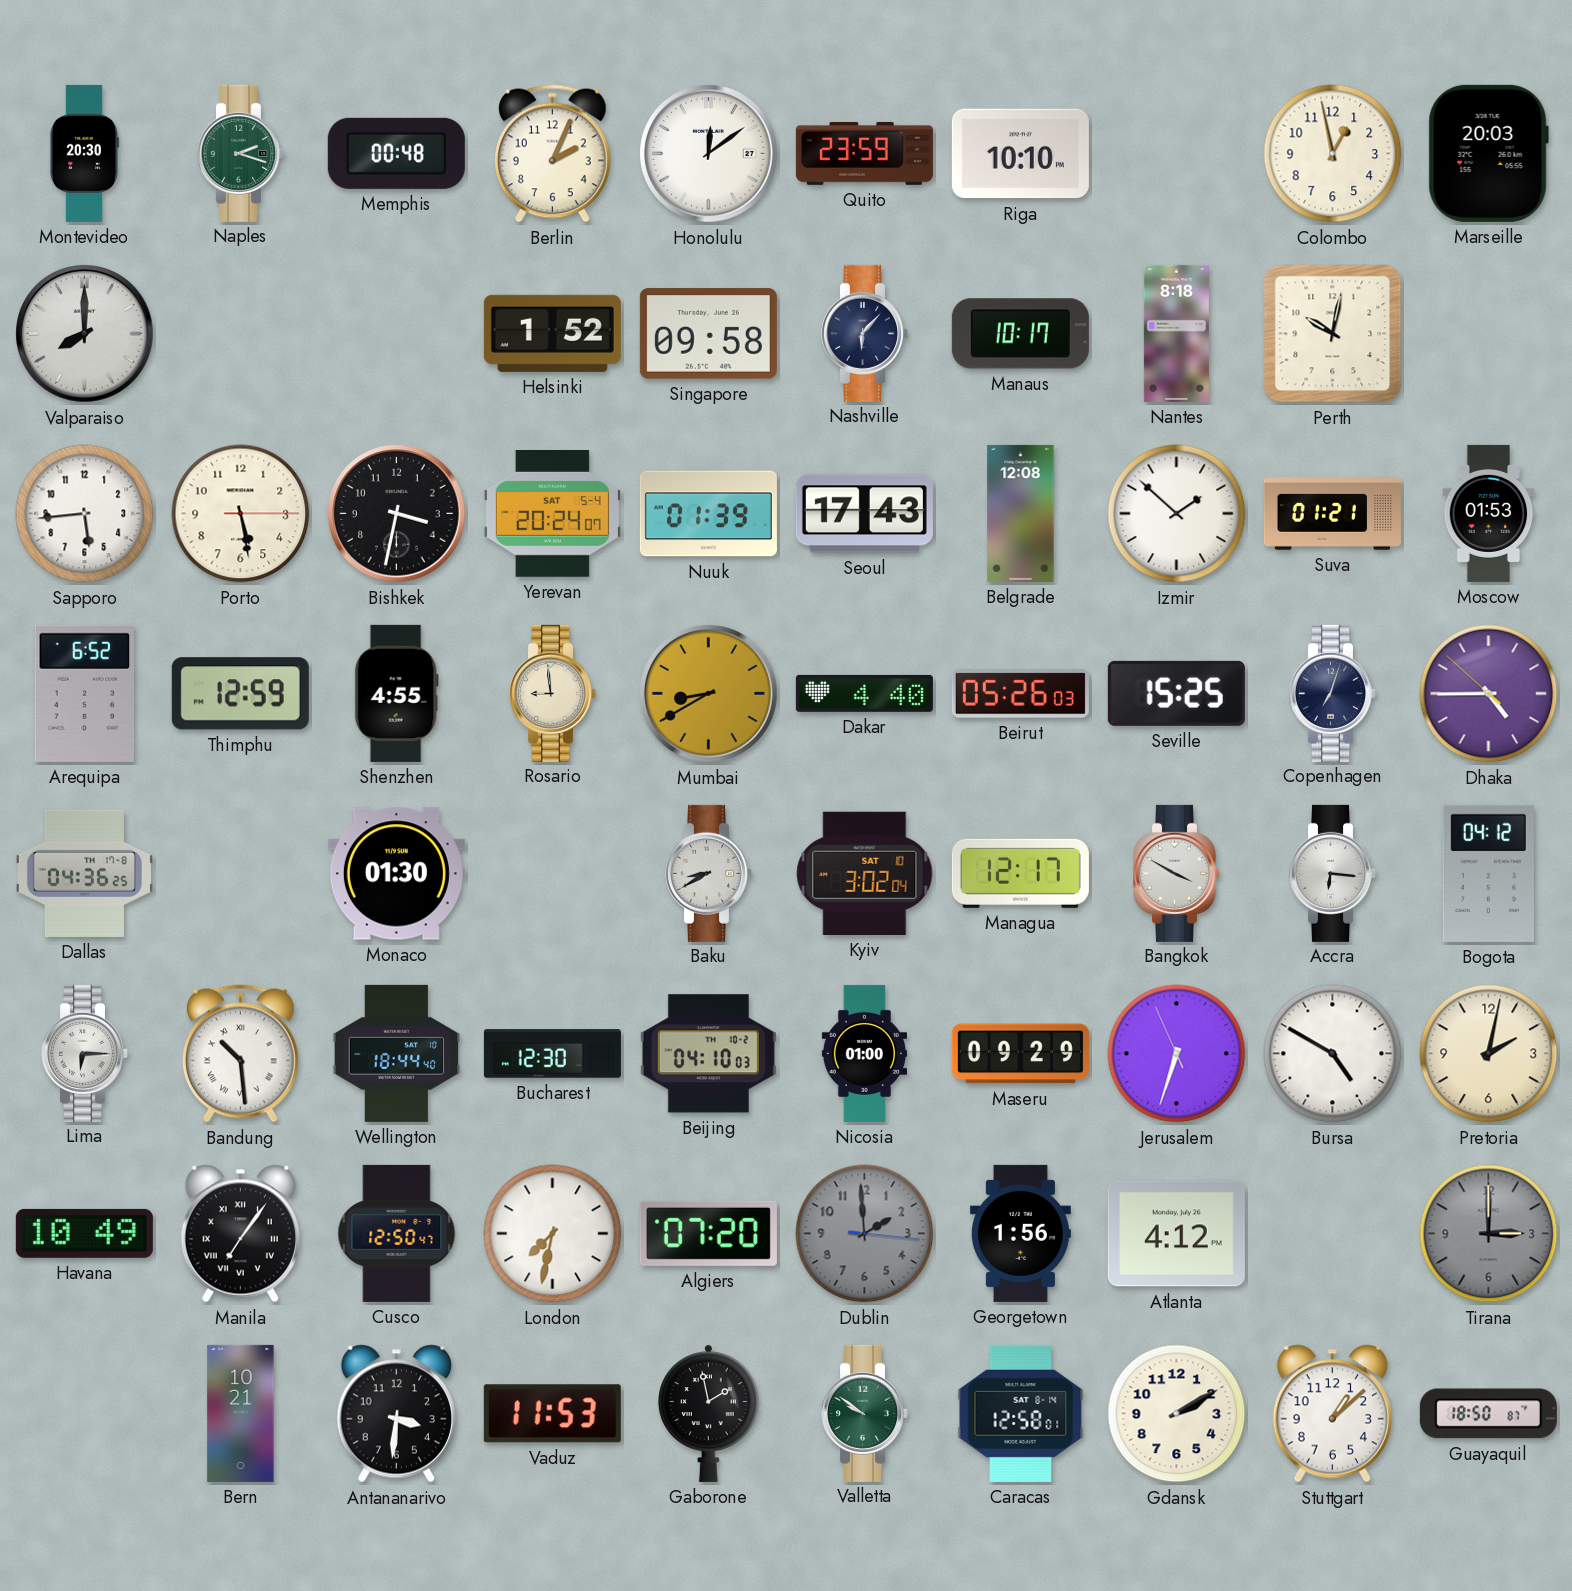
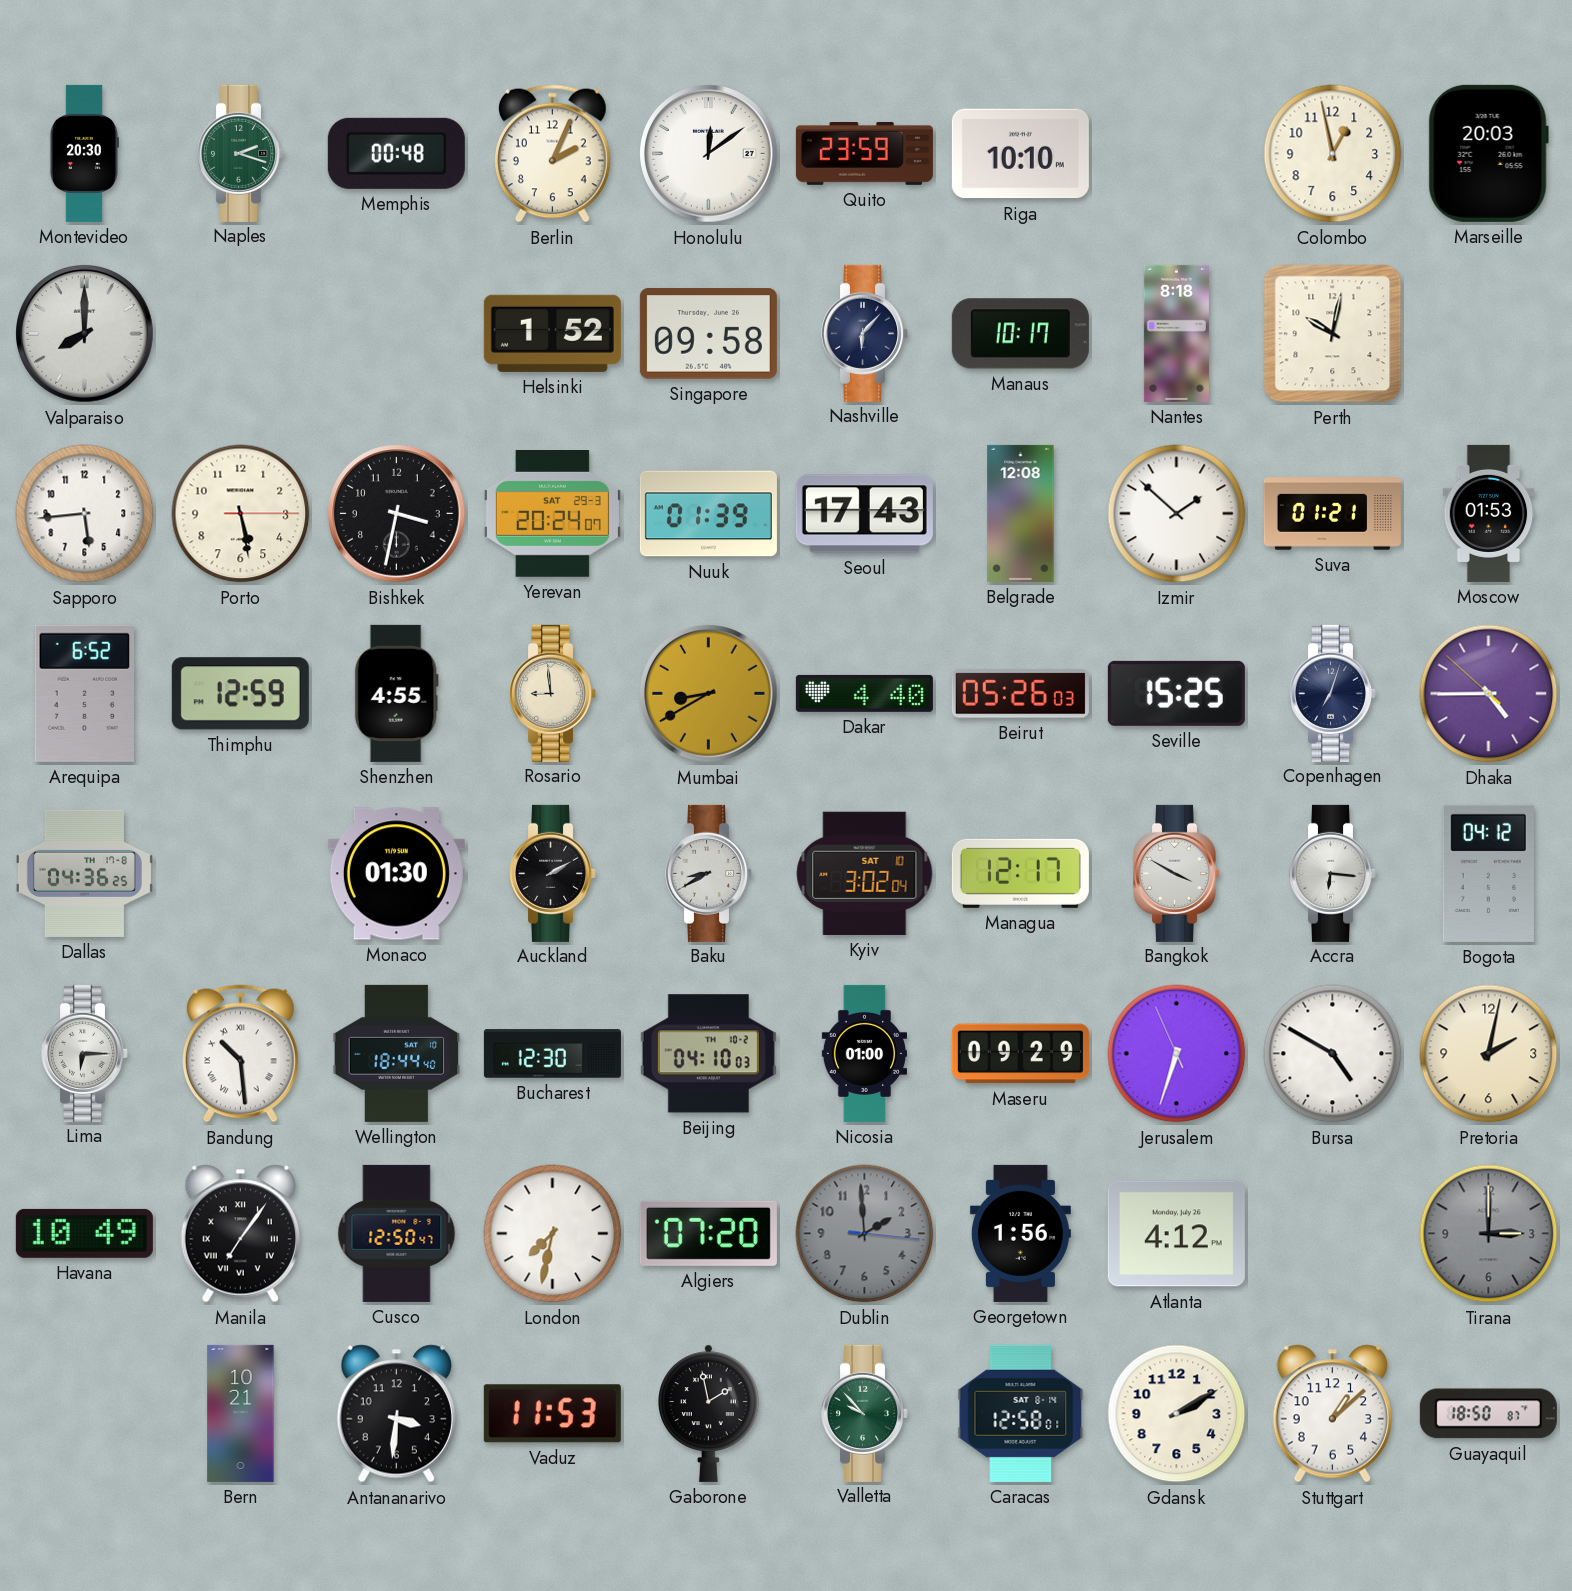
Yerevan date: SAT 5-4 -> SAT 29-3 (552, 514)
Auckland: none -> 2:10 (553, 873)
Valletta: 9:51 -> 9:53 (865, 1413)
